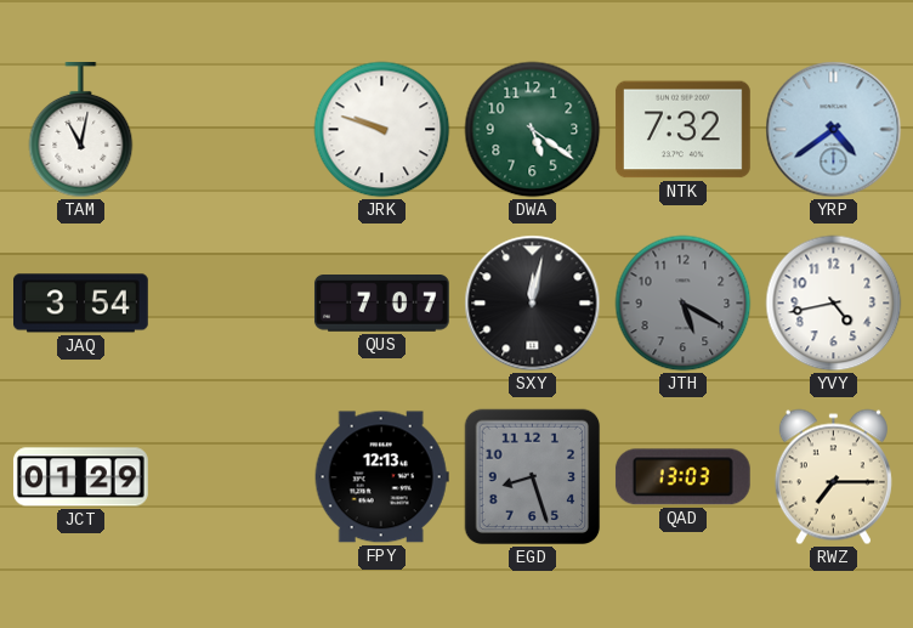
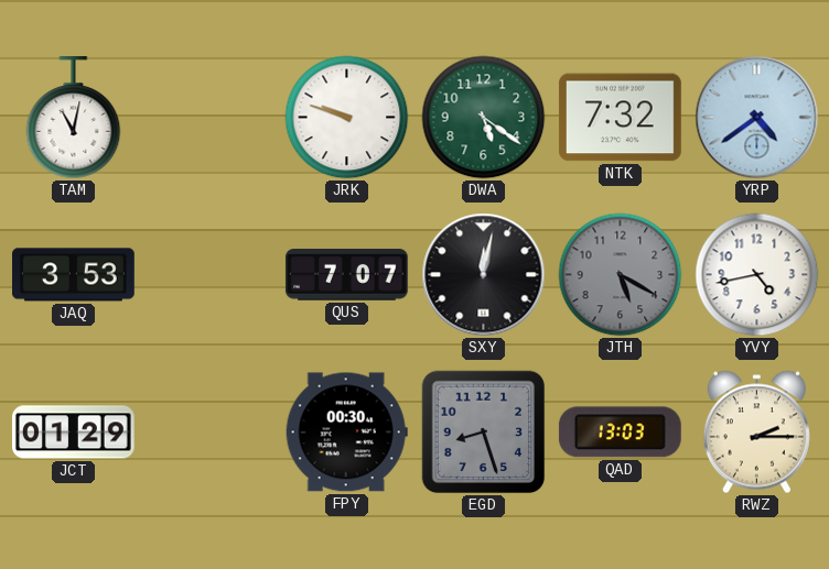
JAQ: 3:54 -> 3:53 (74, 275)
FPY: 12:13 -> 00:30 (346, 433)
RWZ: 7:15 -> 2:15 (756, 433)
